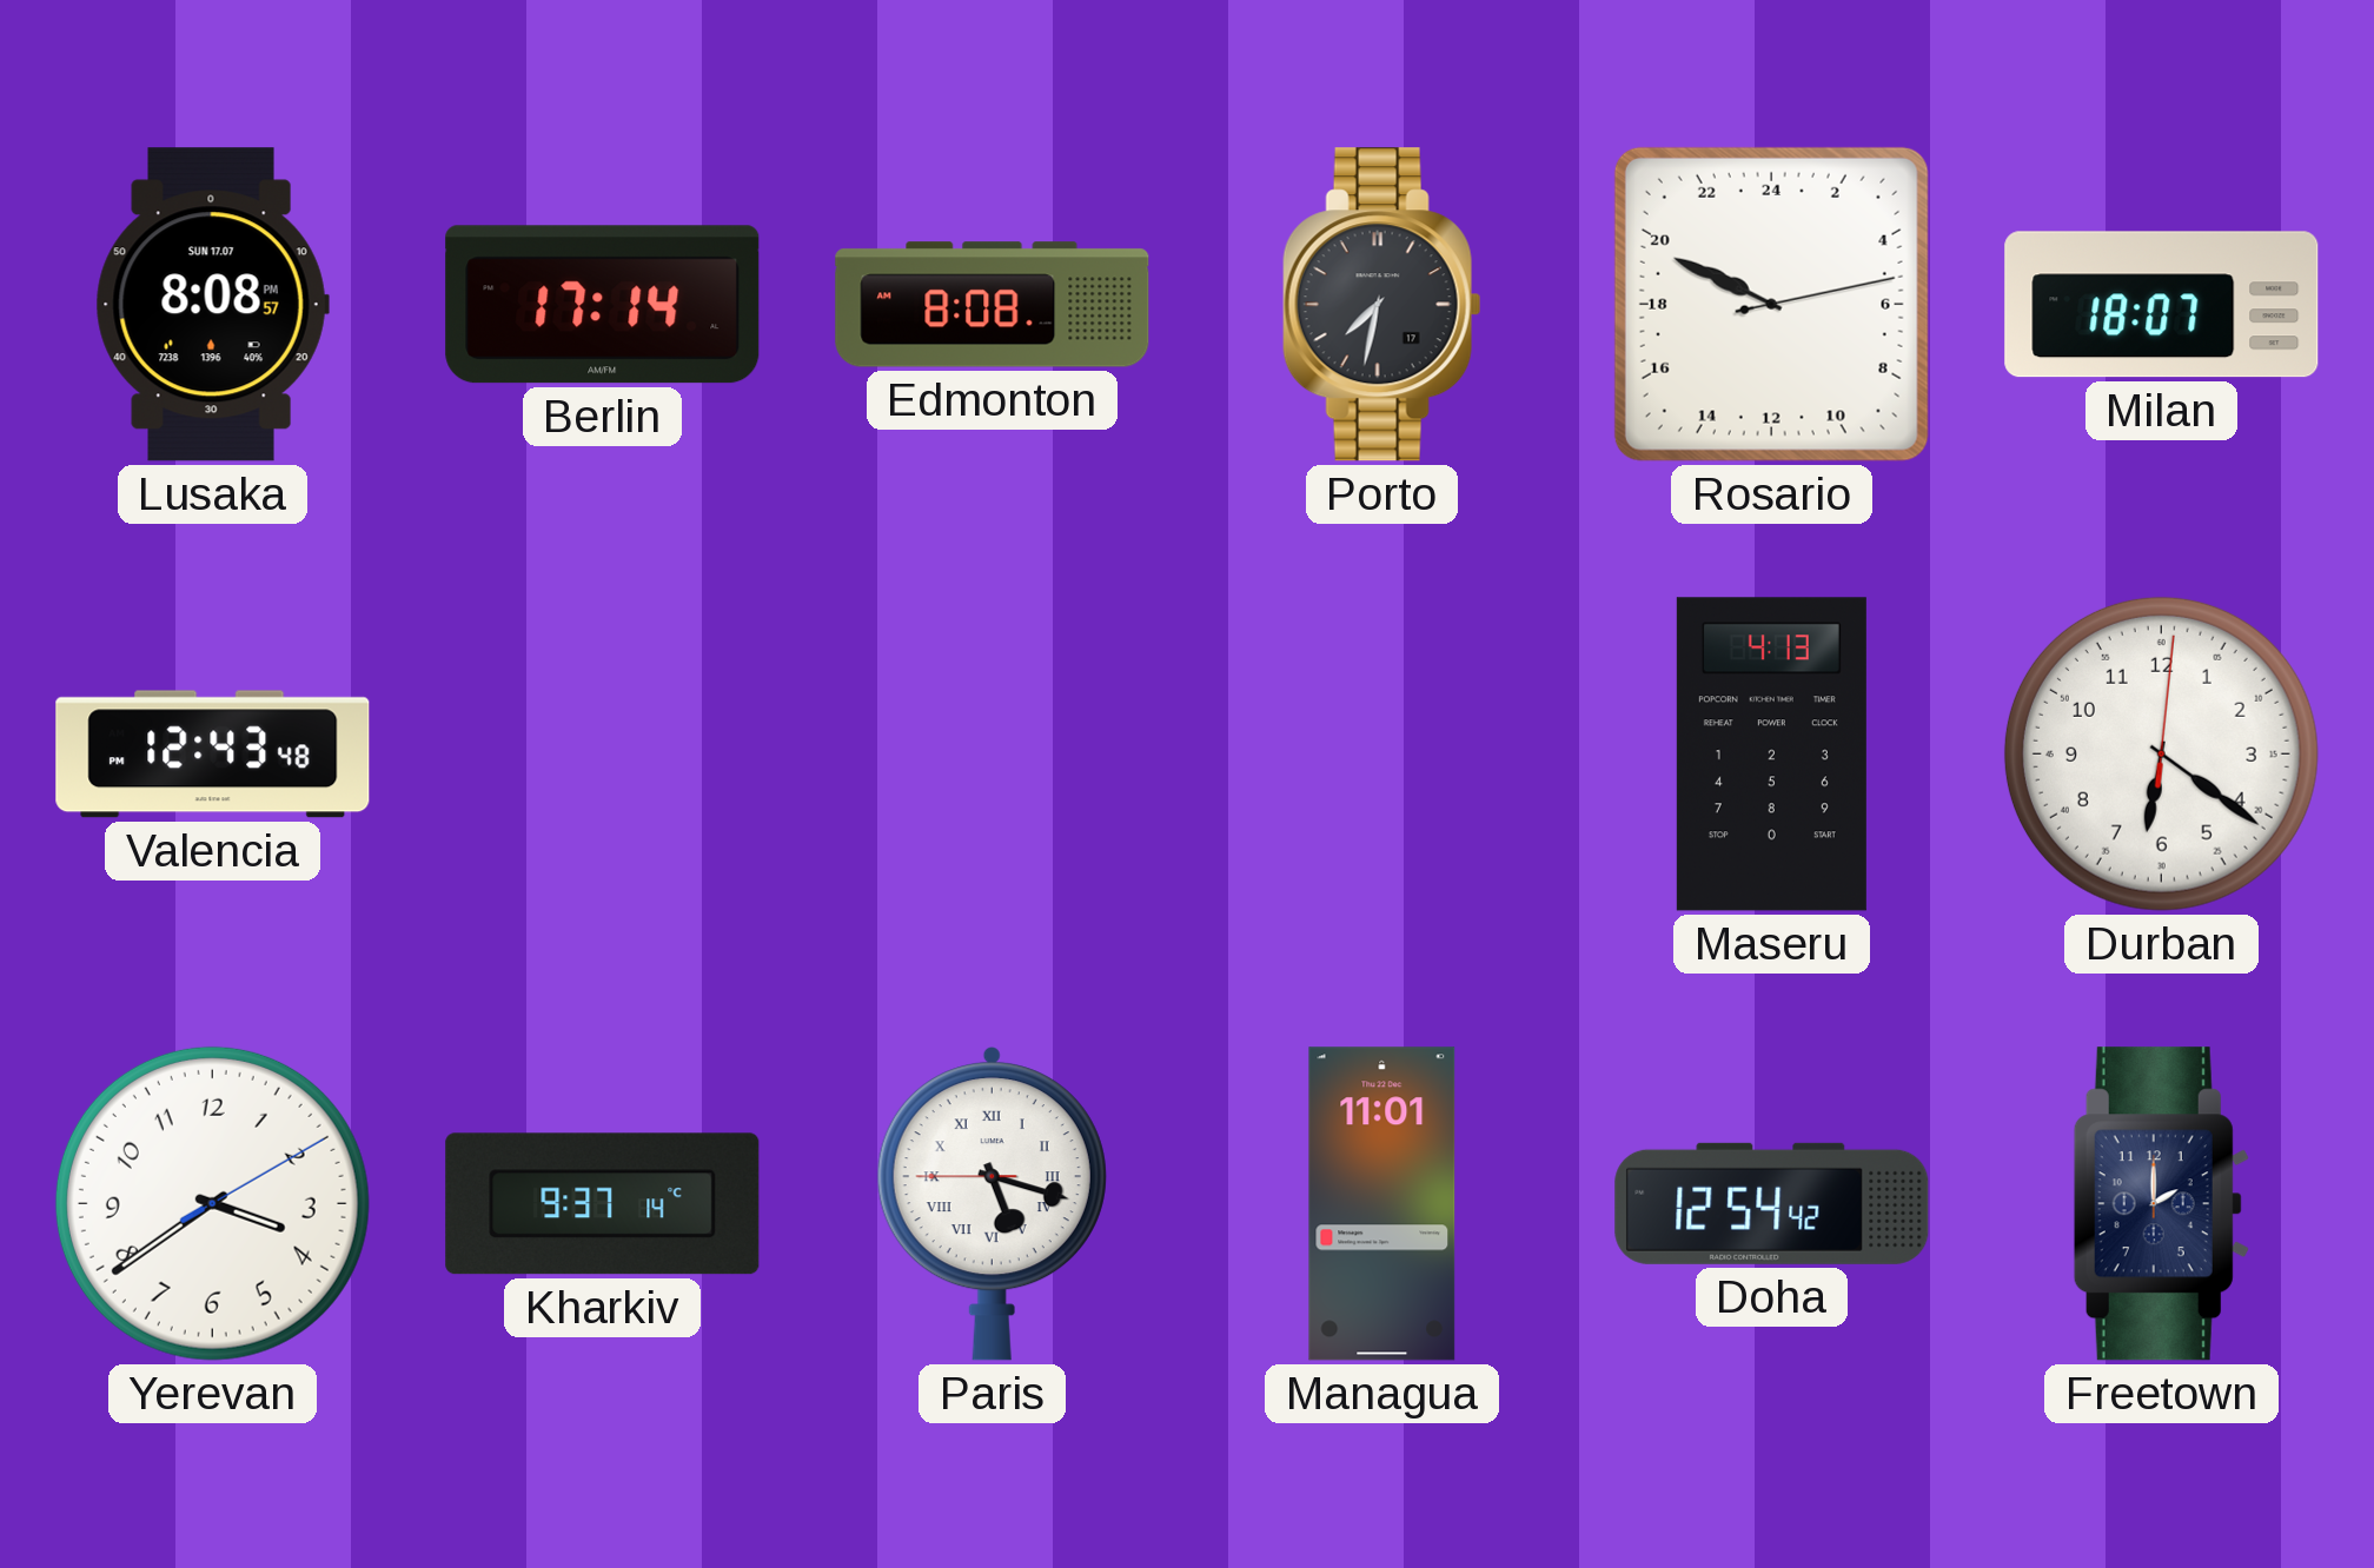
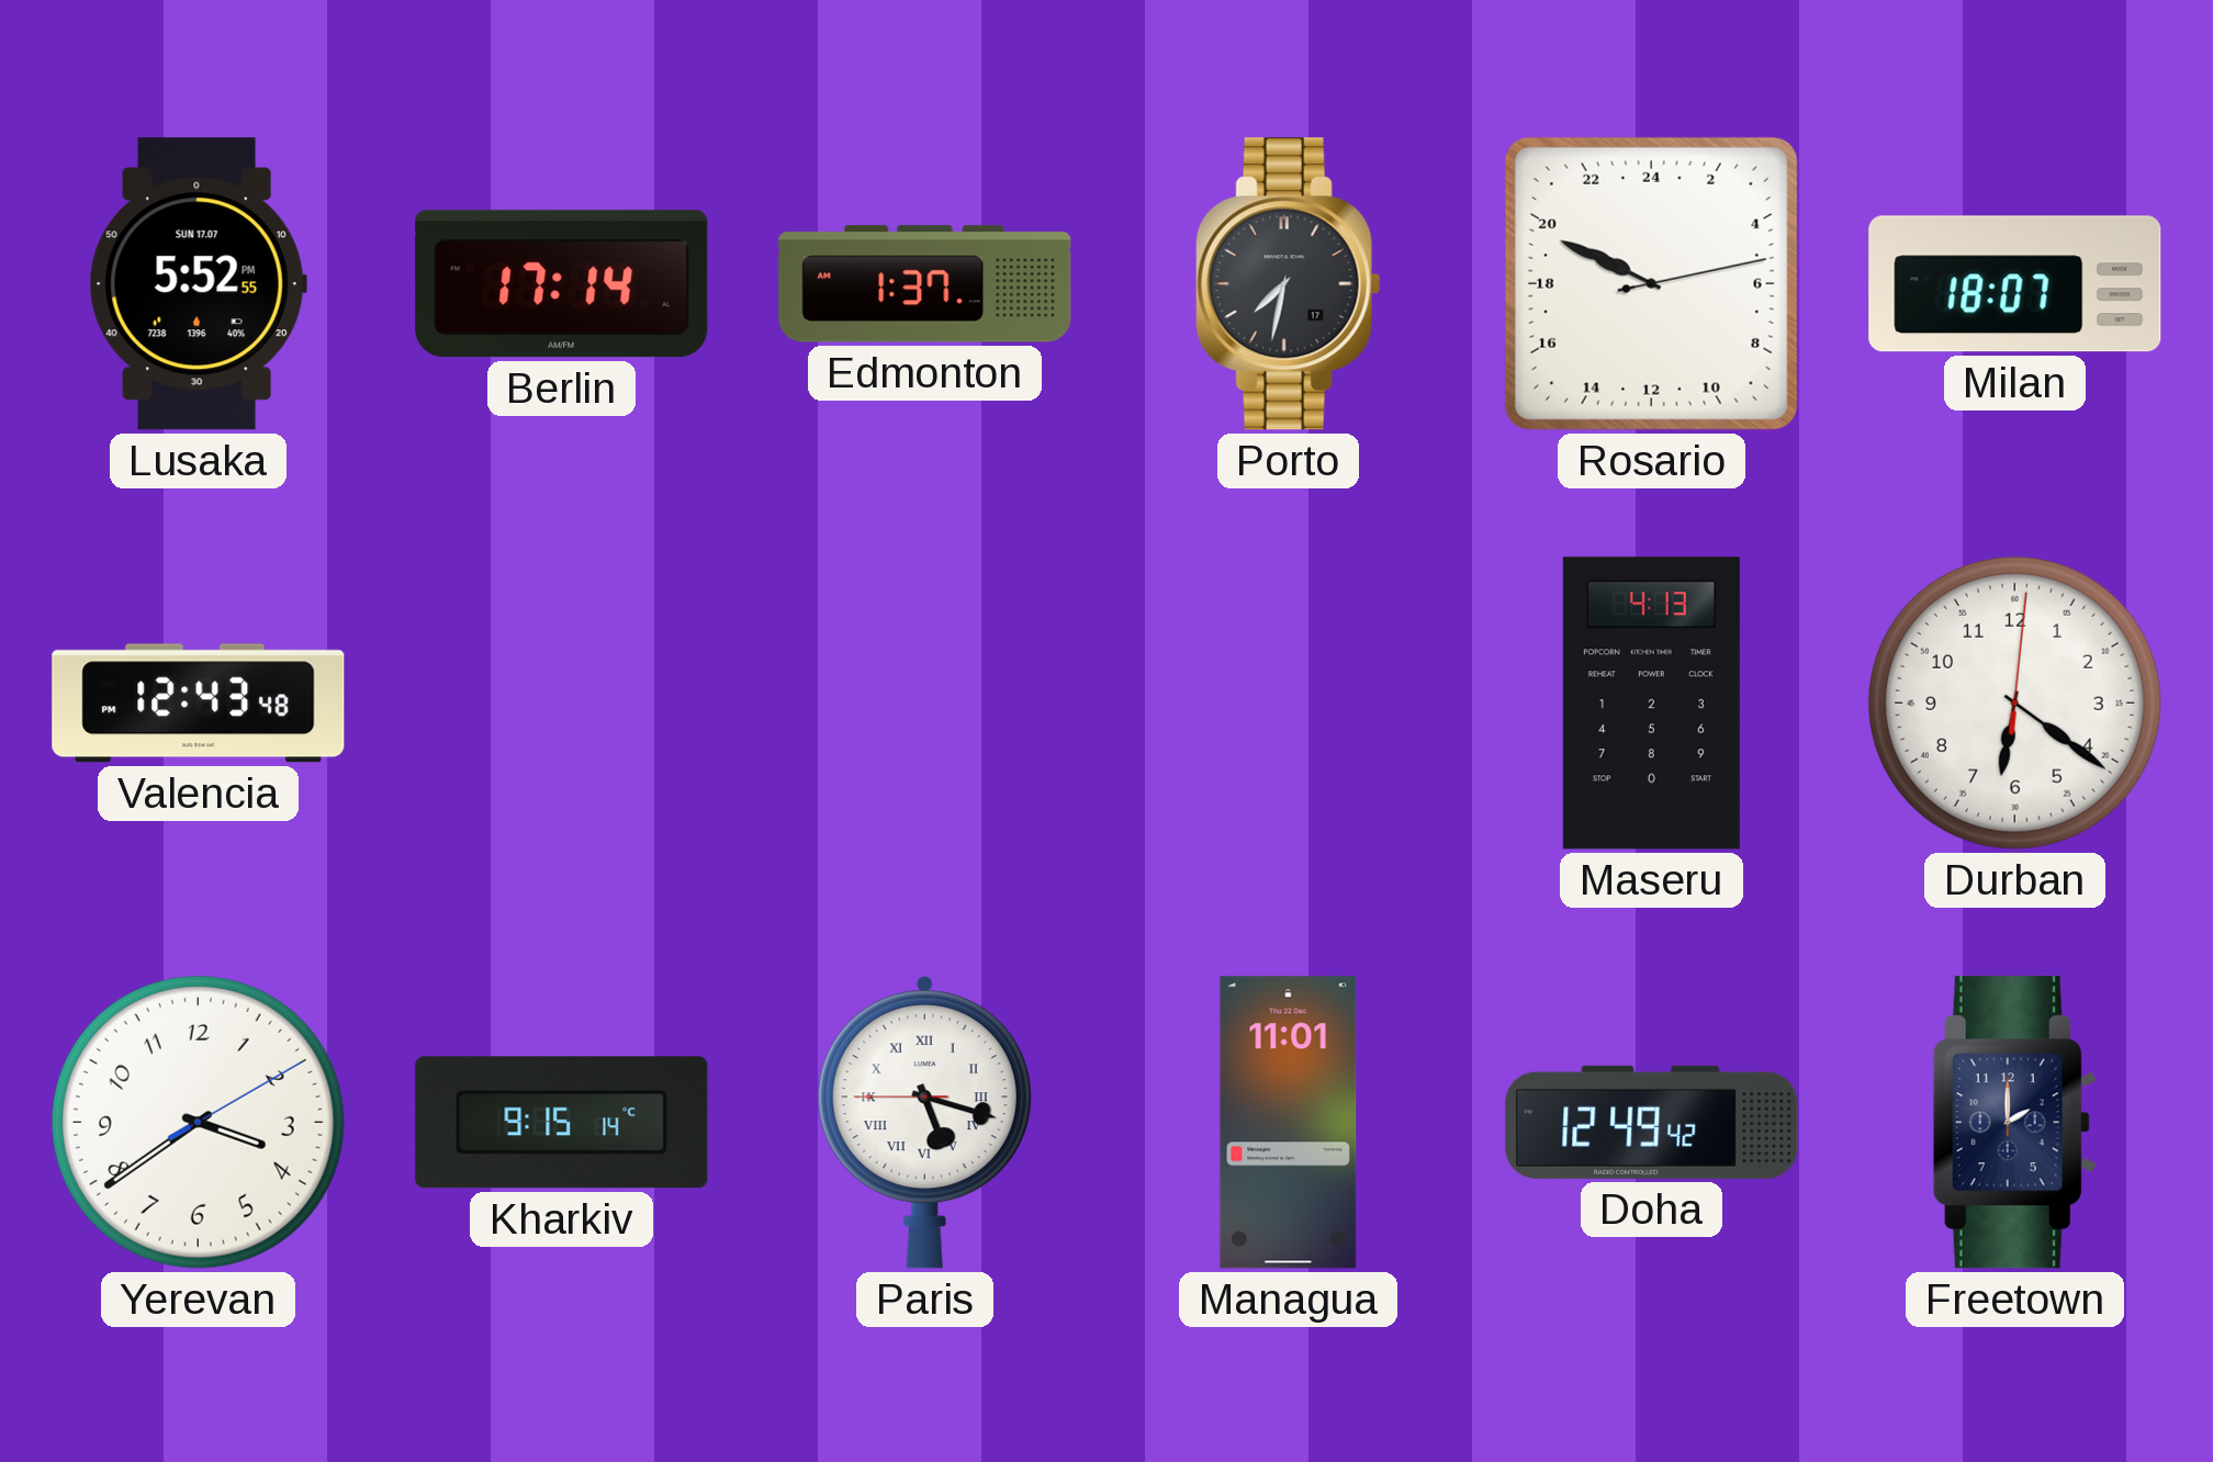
Lusaka: 8:08 -> 5:52 (198, 284)
Edmonton: 8:08 -> 1:37 (925, 284)
Kharkiv: 9:37 -> 9:15 (562, 1123)
Doha: 12:54 -> 12:49 (1652, 1122)
